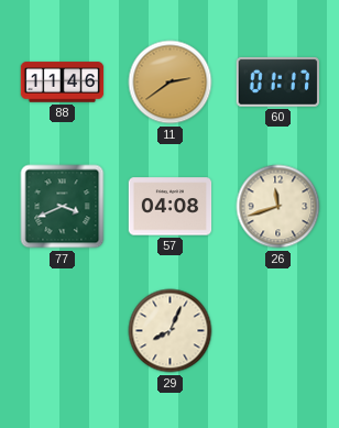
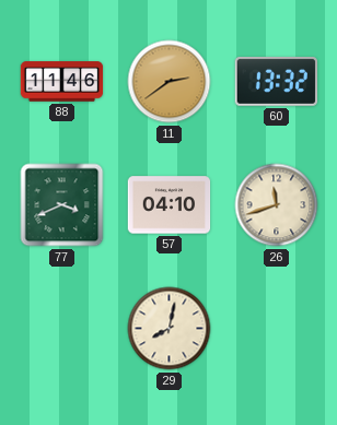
60: 01:17 -> 13:32 (276, 81)
57: 04:08 -> 04:10 (170, 205)
29: 8:04 -> 8:02 (170, 329)
